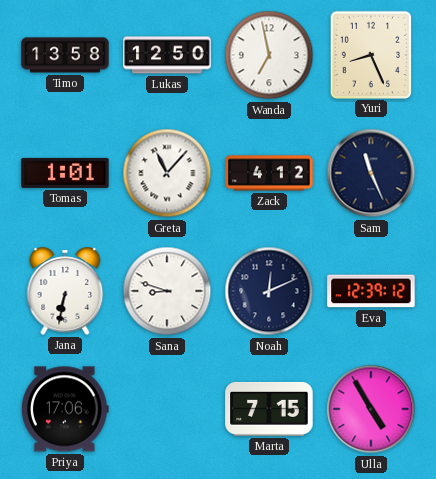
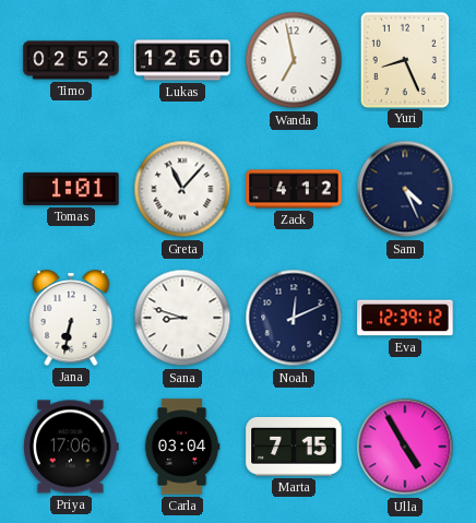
Timo: 13:58 -> 02:52 (71, 60)
Sam: 11:26 -> 4:26 (405, 189)
Carla: none -> 03:04 (182, 447)
